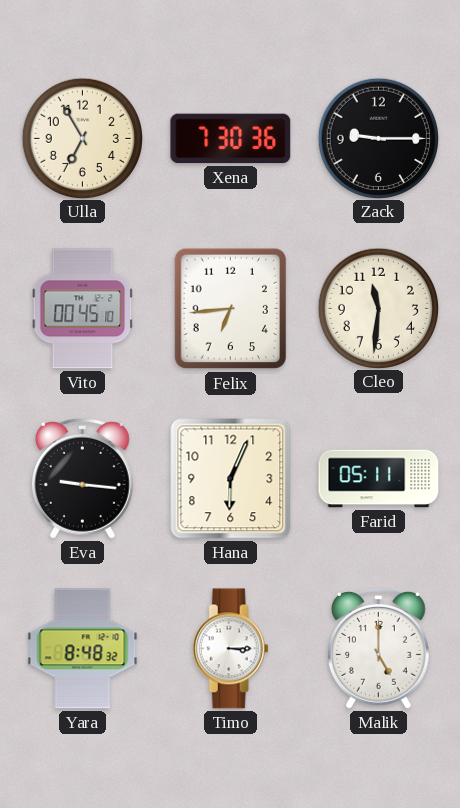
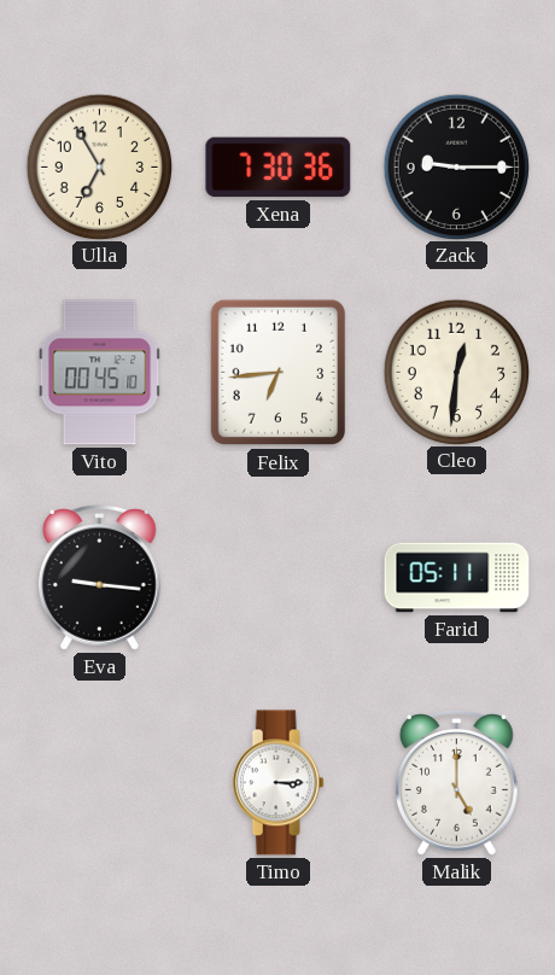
Cleo: 11:31 -> 12:31 (456, 372)
Hana: 6:04 -> none (231, 479)
Yara: 8:48 -> none (83, 649)
